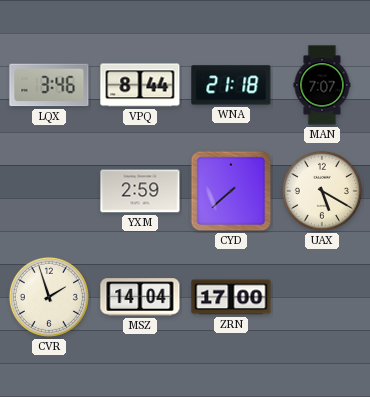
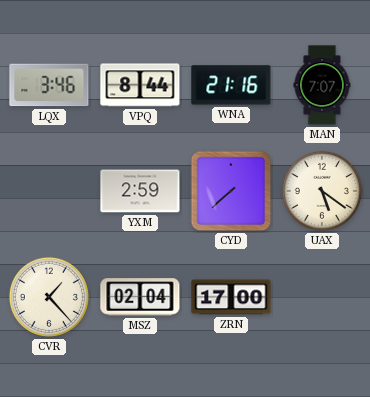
WNA: 21:18 -> 21:16 (231, 85)
UAX: 5:20 -> 5:21 (322, 191)
CVR: 1:57 -> 1:23 (49, 297)
MSZ: 14:04 -> 02:04 (140, 297)
